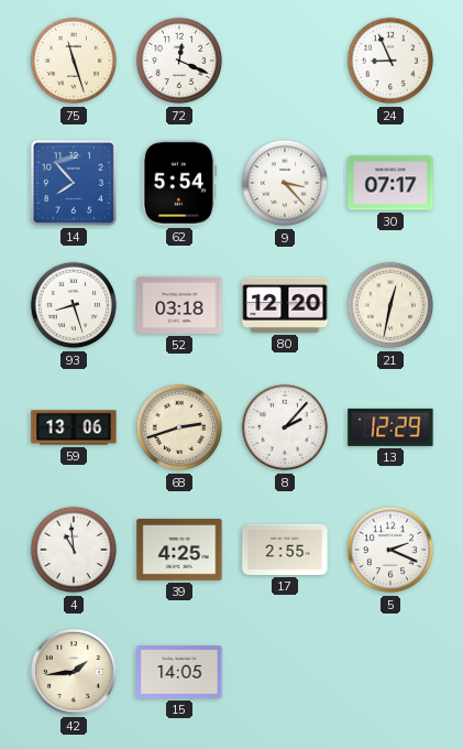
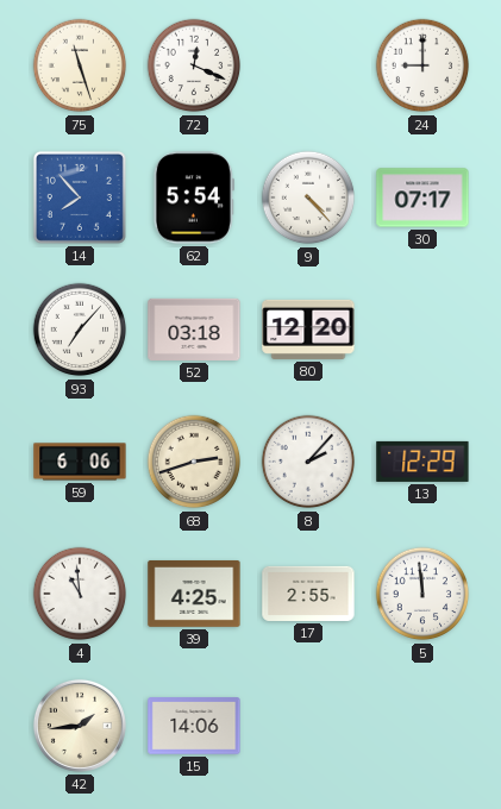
24: 8:56 -> 9:00 (422, 65)
9: 3:23 -> 4:23 (308, 197)
93: 8:27 -> 7:07 (80, 330)
21: 12:32 -> none (390, 305)
59: 13:06 -> 6:06 (80, 462)
5: 2:19 -> 11:59 (422, 594)
15: 14:05 -> 14:06 (194, 726)
